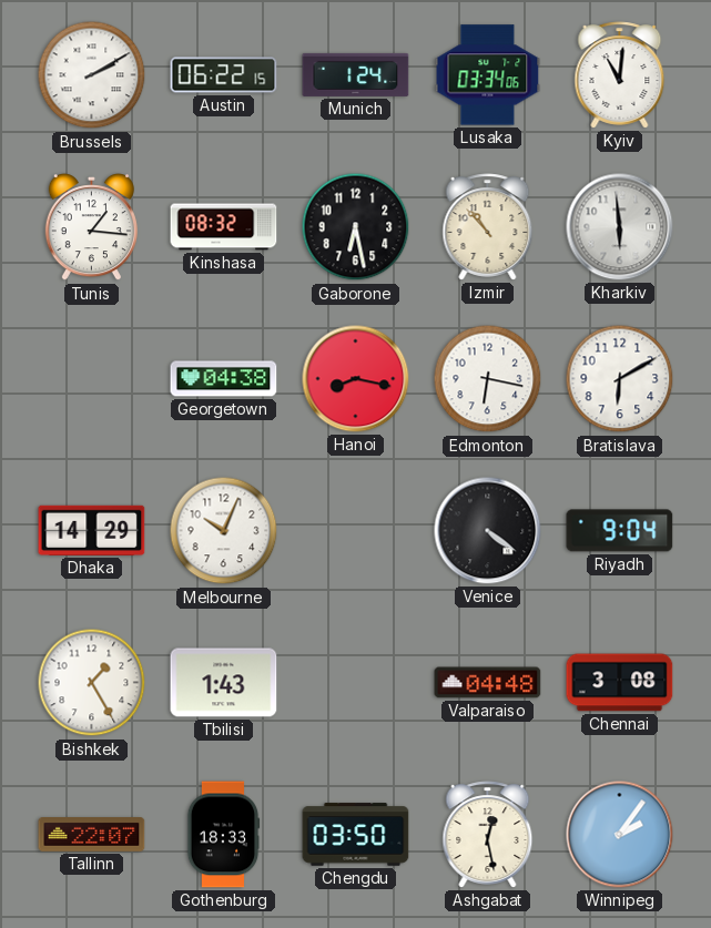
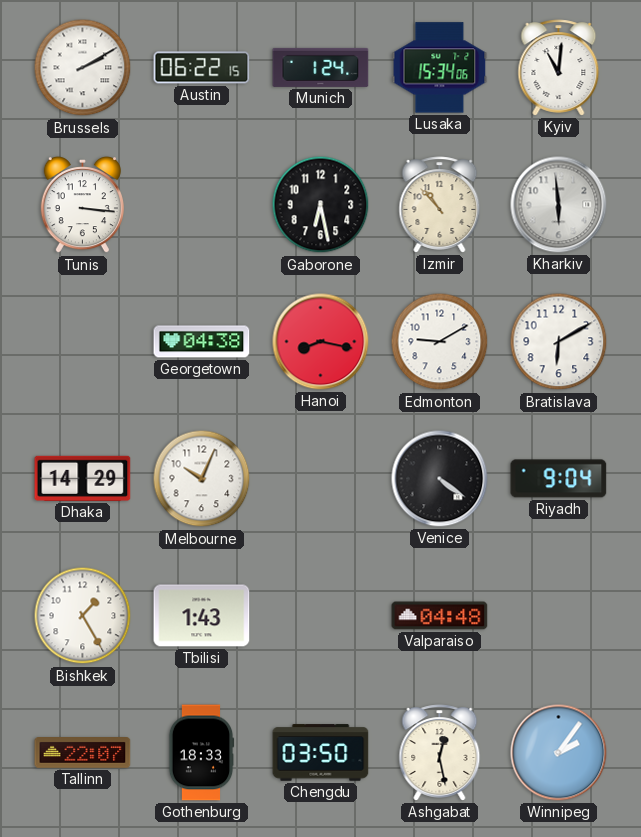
Lusaka: 03:34 -> 15:34 (440, 68)
Tunis: 1:16 -> 3:16 (82, 206)
Kinshasa: 08:32 -> none (224, 227)
Edmonton: 6:17 -> 9:10 (440, 342)
Chennai: 3:08 -> none (620, 683)
